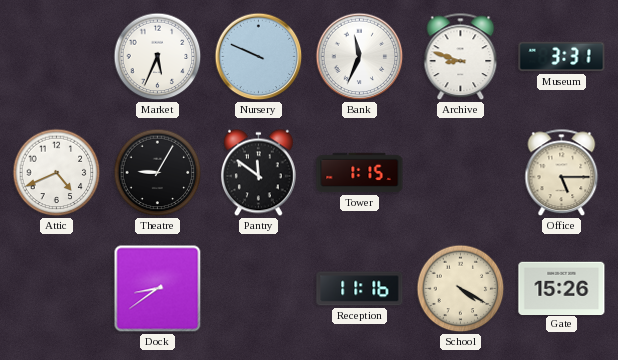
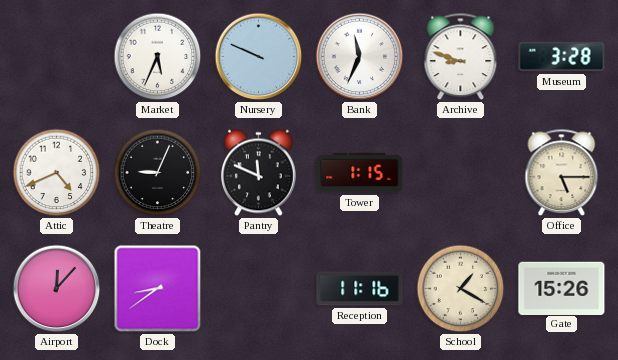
Museum: 3:31 -> 3:28 (562, 57)
Theatre: 9:05 -> 9:04 (158, 173)
Pantry: 11:51 -> 11:49 (258, 173)
Airport: none -> 12:07 (57, 289)
School: 4:20 -> 1:20 (461, 289)
